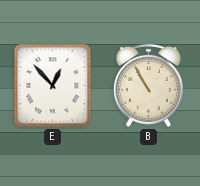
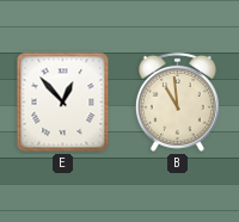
B: 10:55 -> 10:59 (177, 101)
